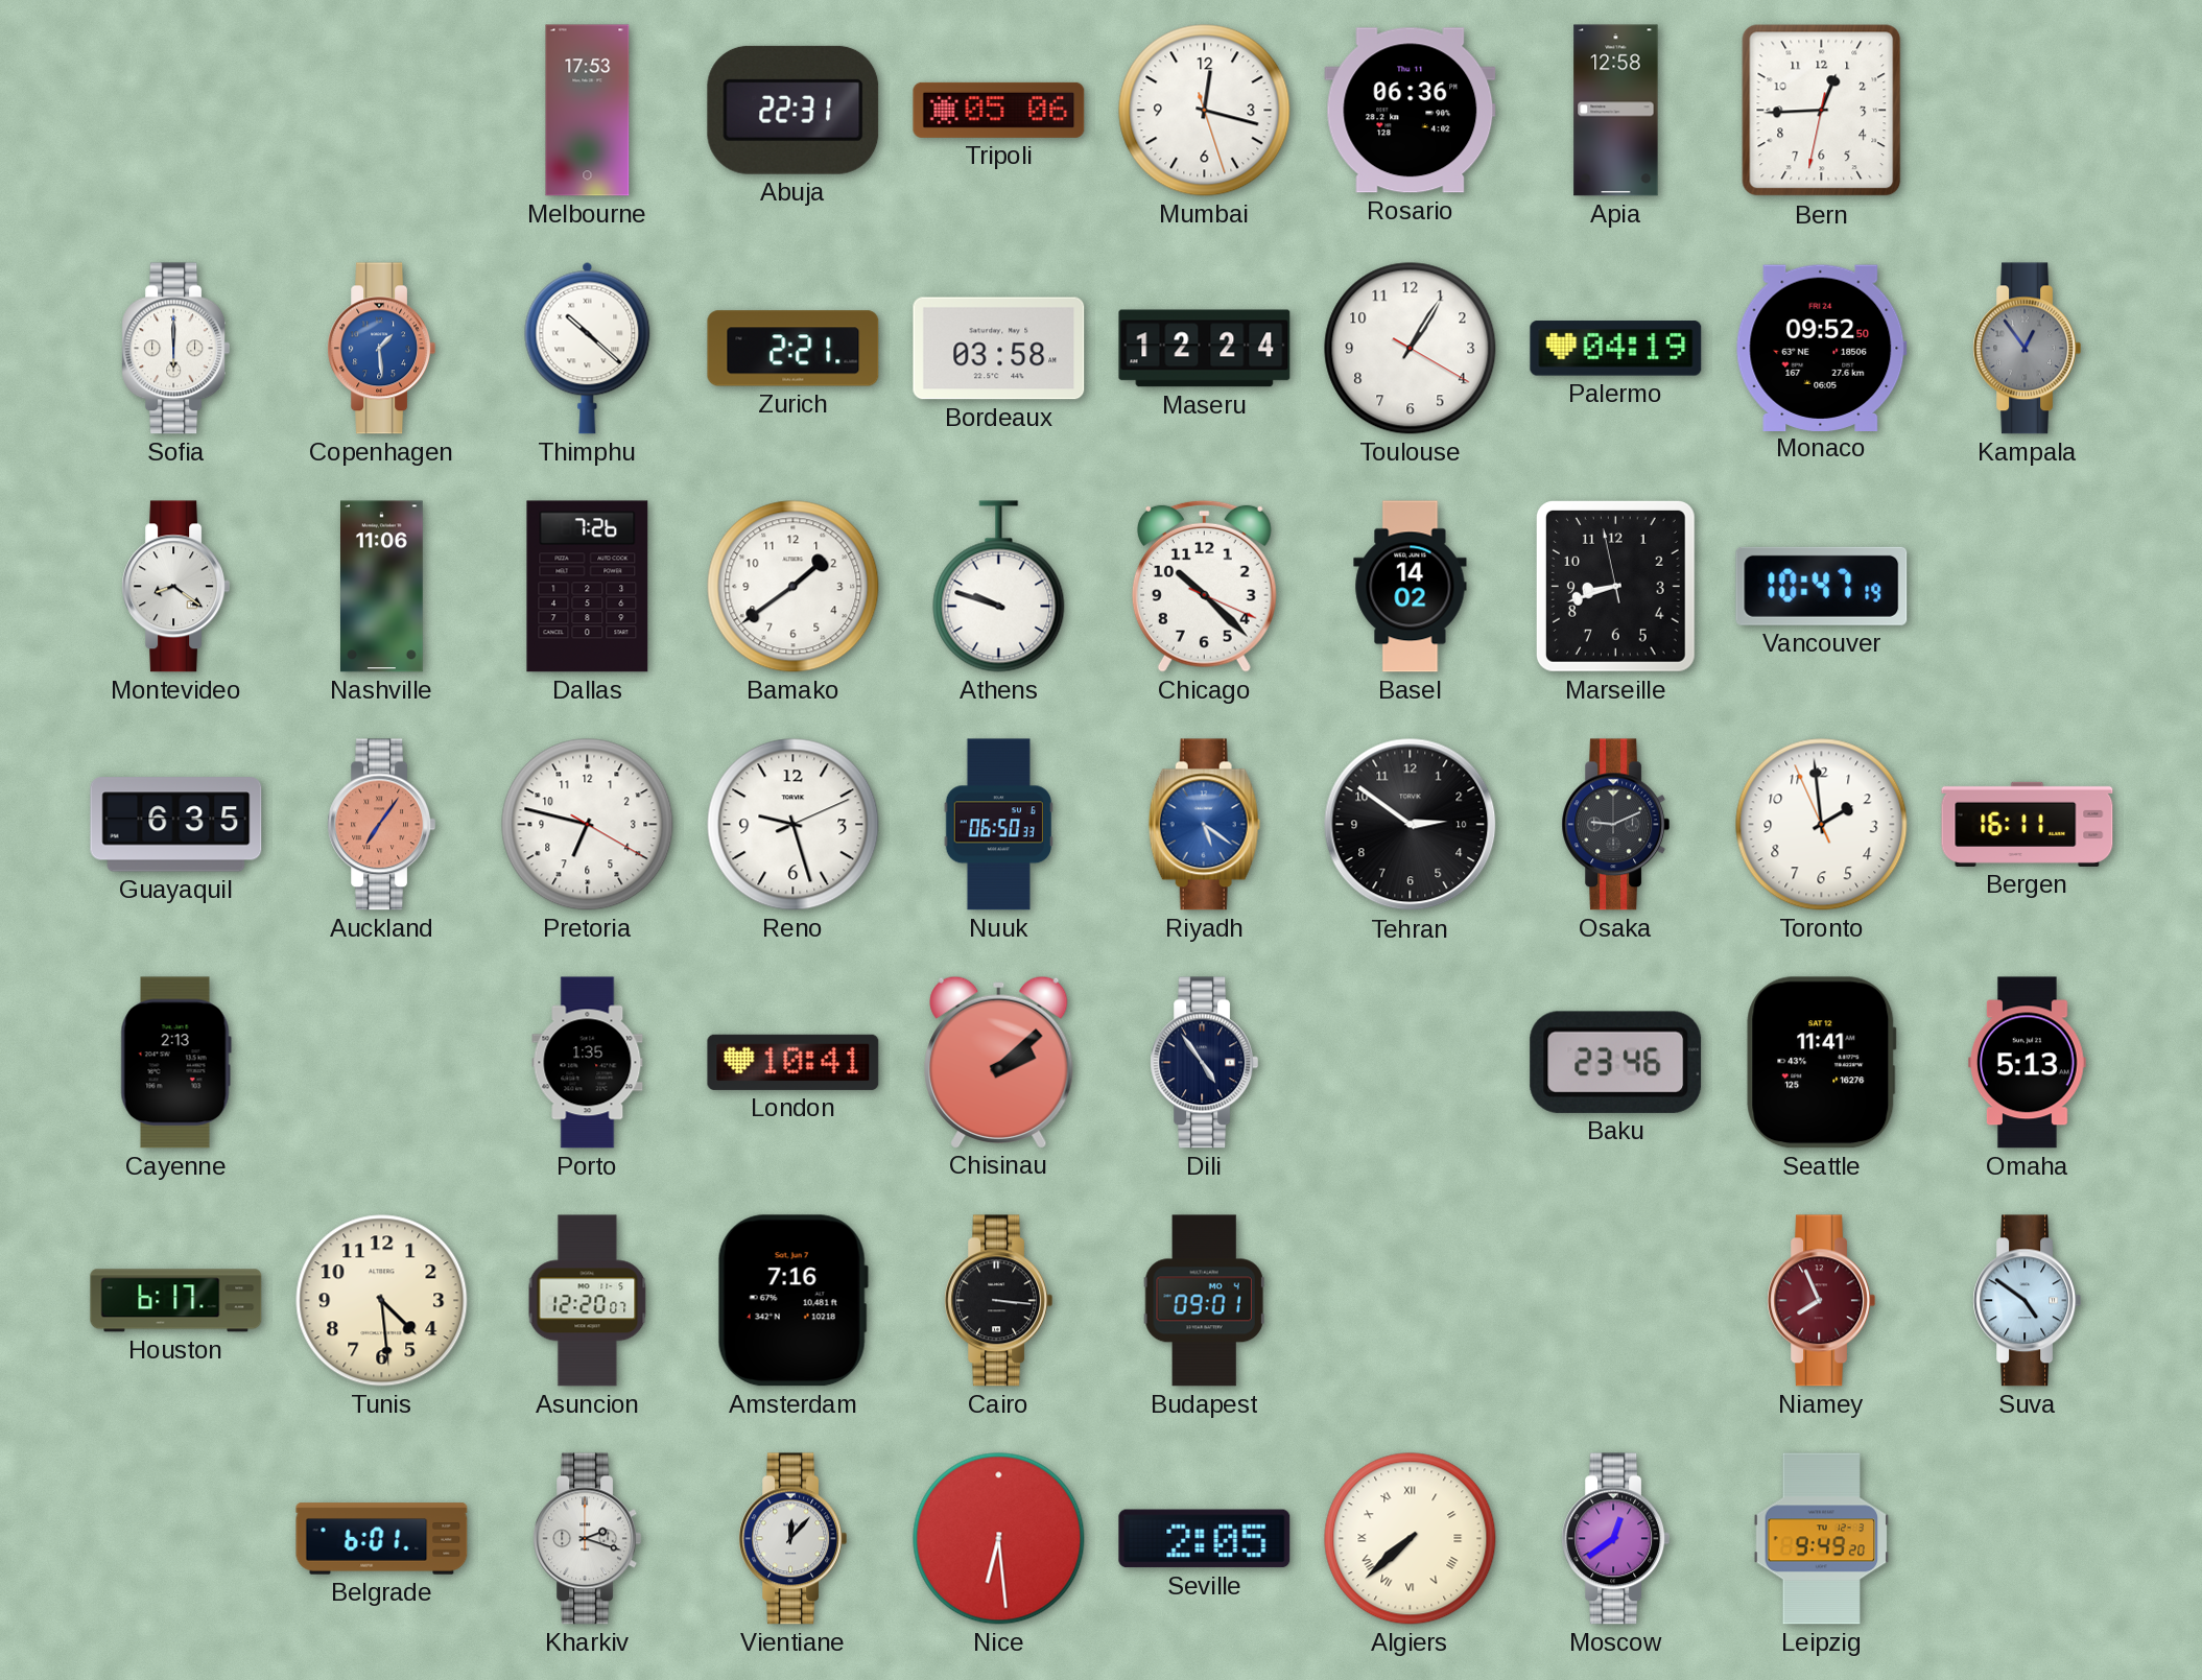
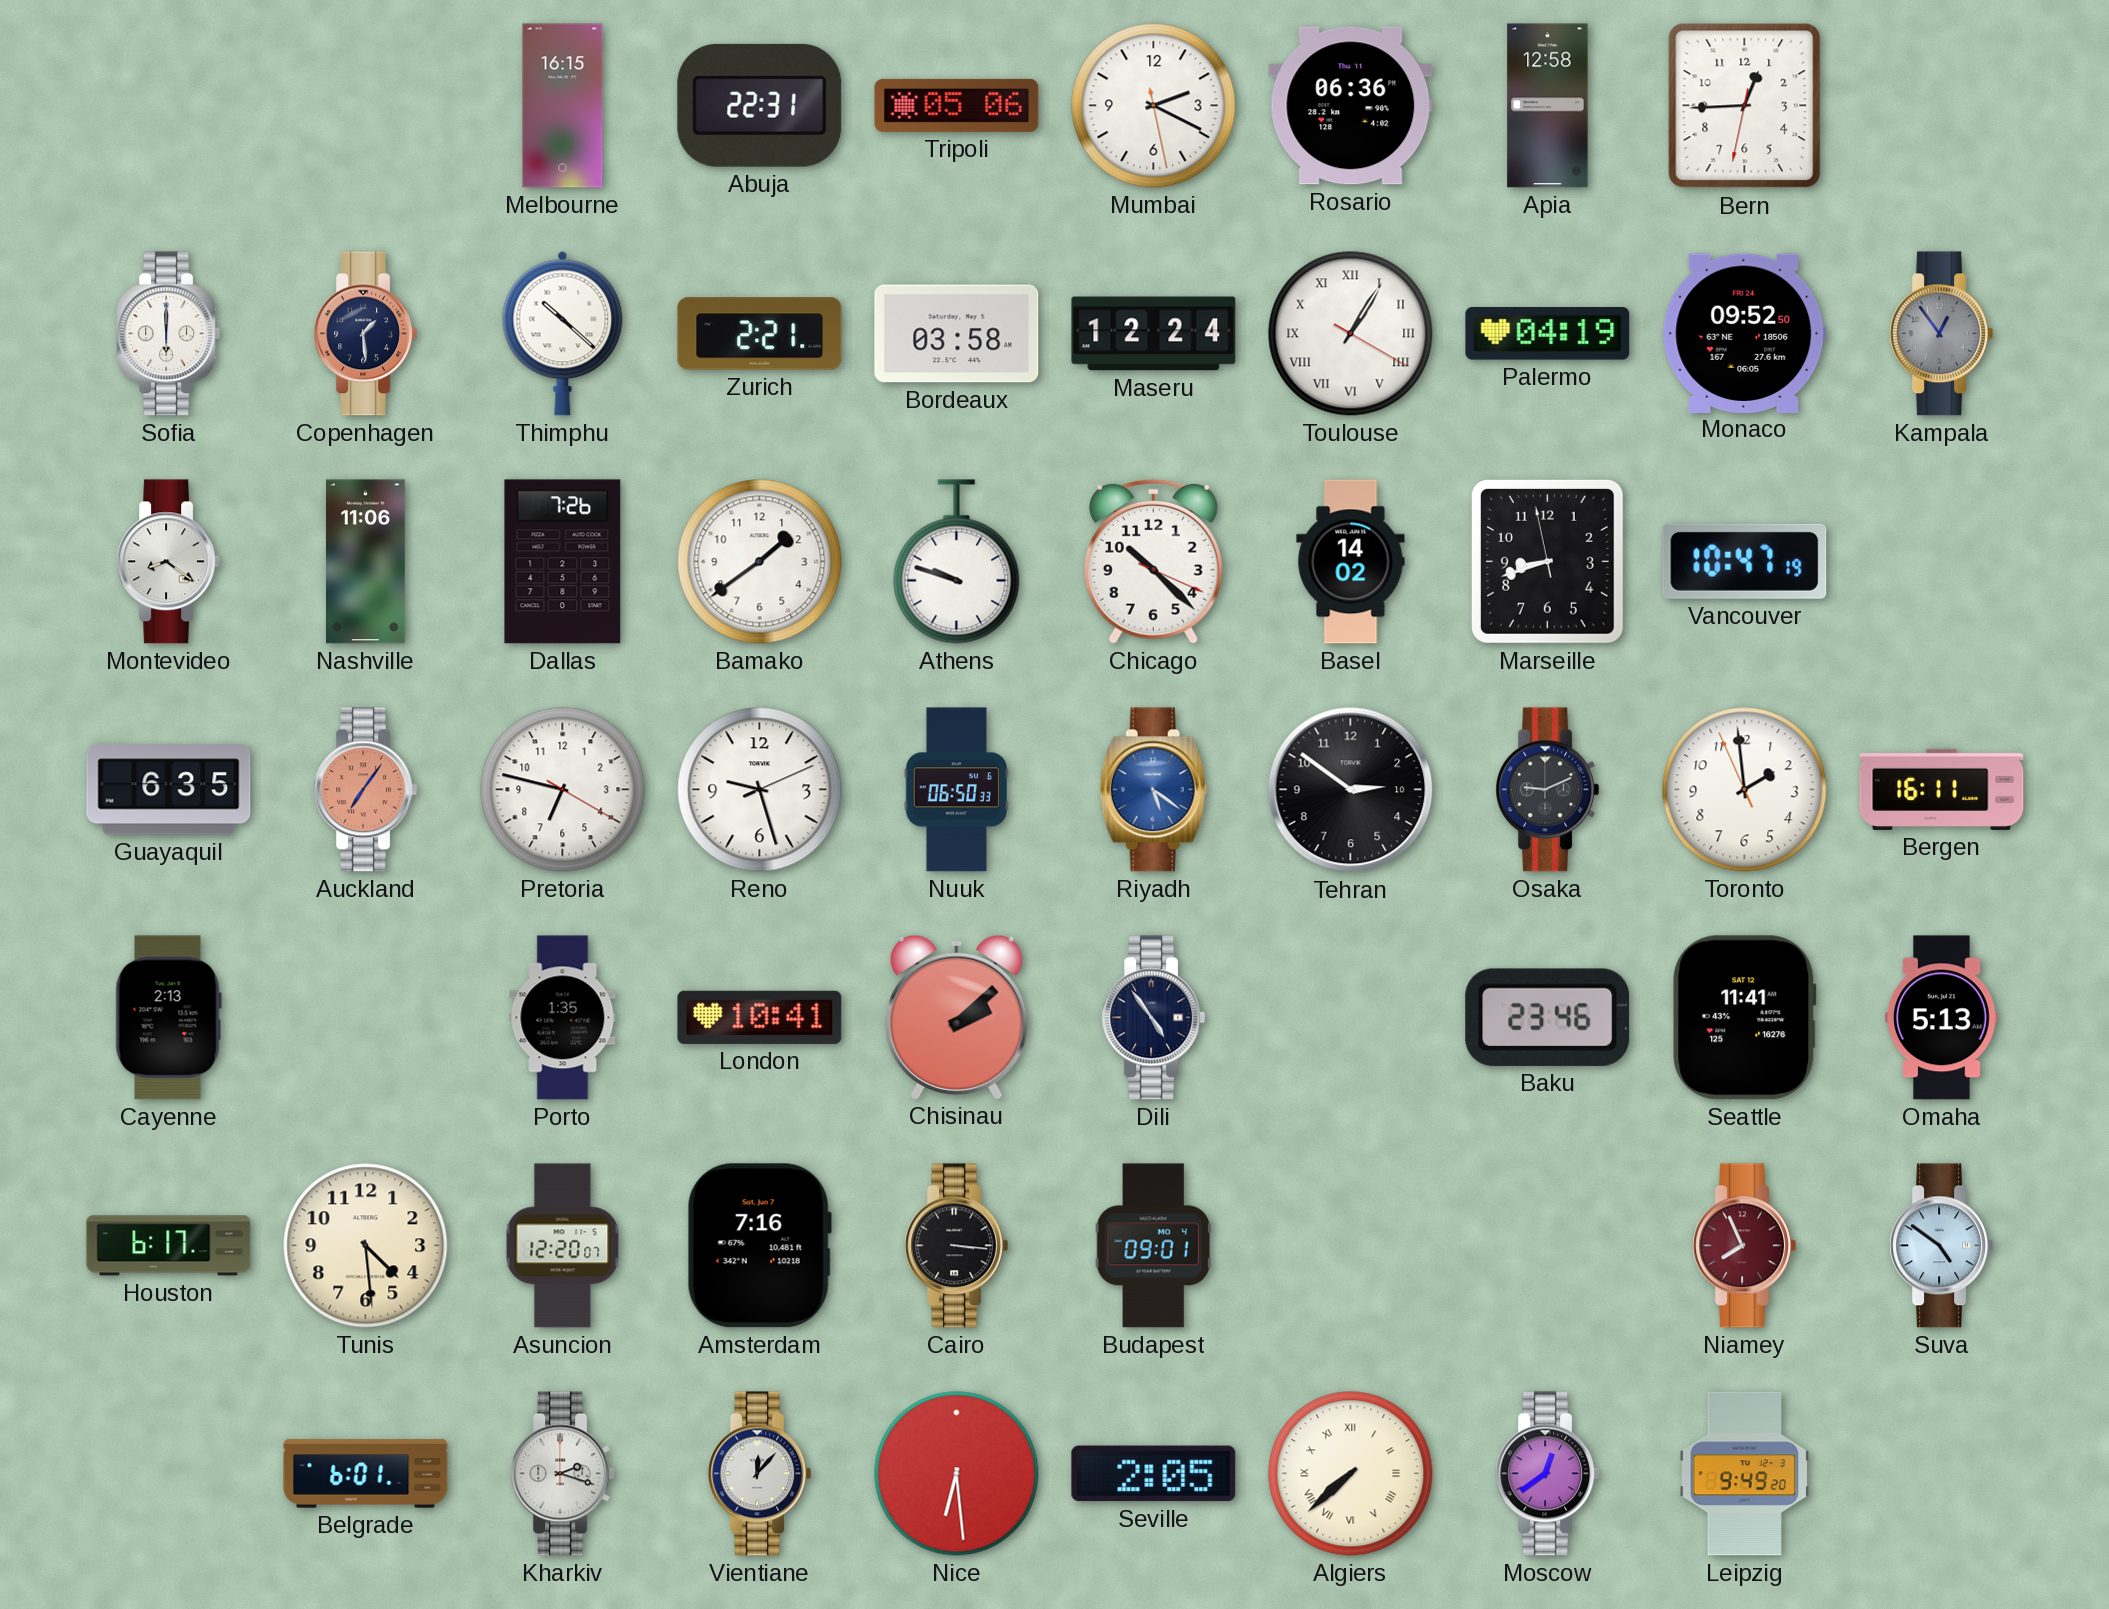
Melbourne: 17:53 -> 16:15 (563, 106)
Mumbai: 12:17 -> 2:19 (1154, 106)
Copenhagen dial: blue -> navy (366, 334)
Toulouse numerals: Arabic -> Roman (1351, 334)
